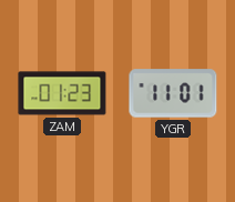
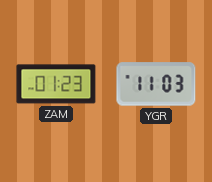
YGR: 11:01 -> 11:03 (156, 84)
